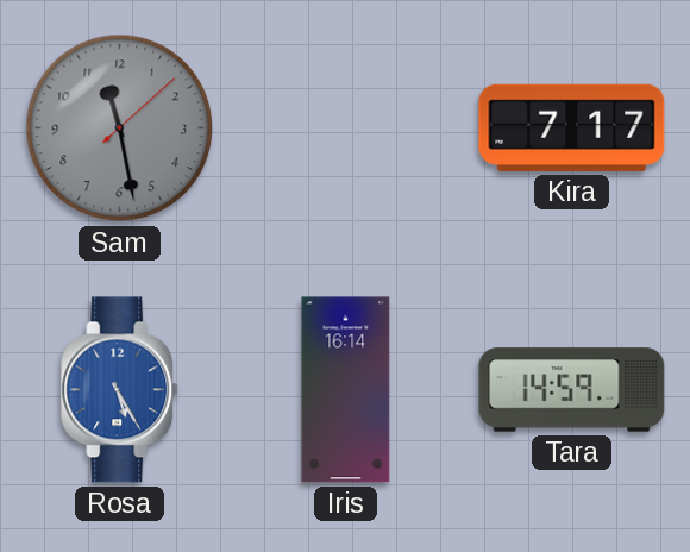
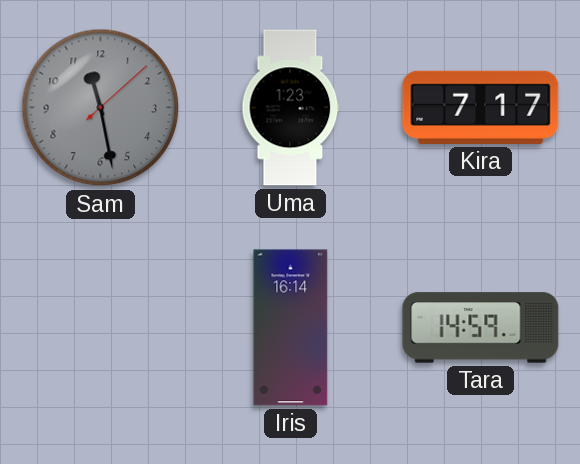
Uma: none -> 1:23 (291, 108)
Rosa: 5:25 -> none (120, 390)
